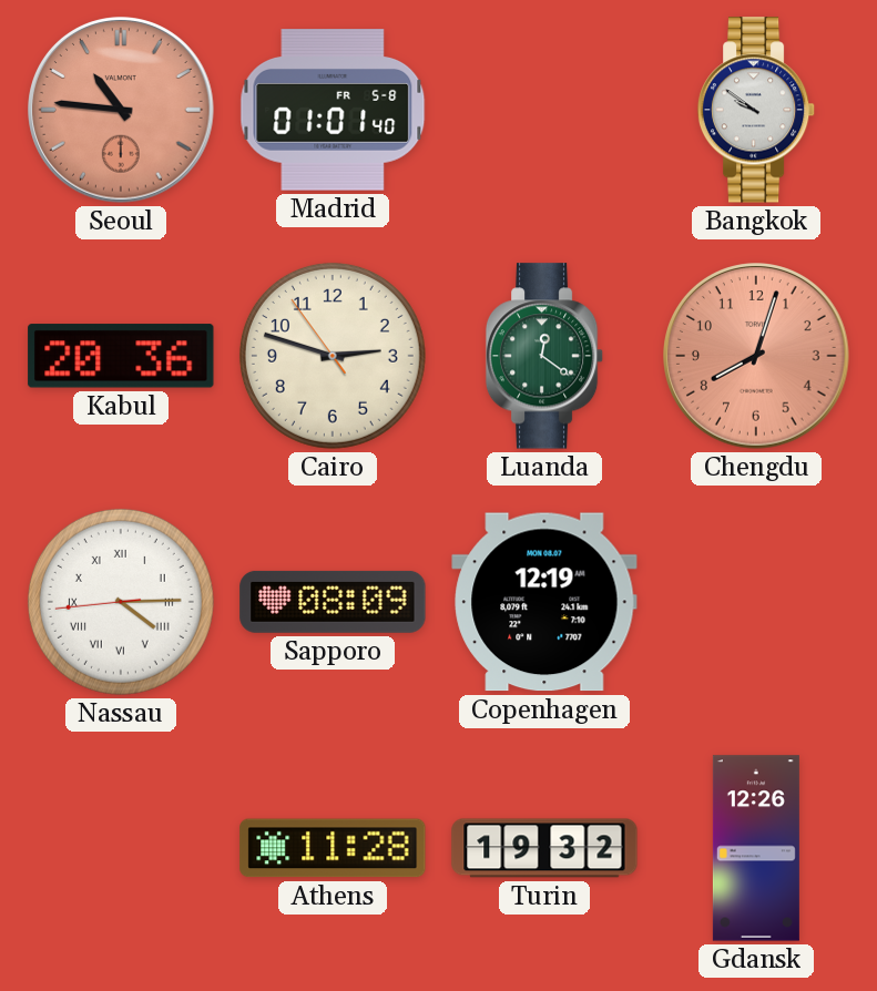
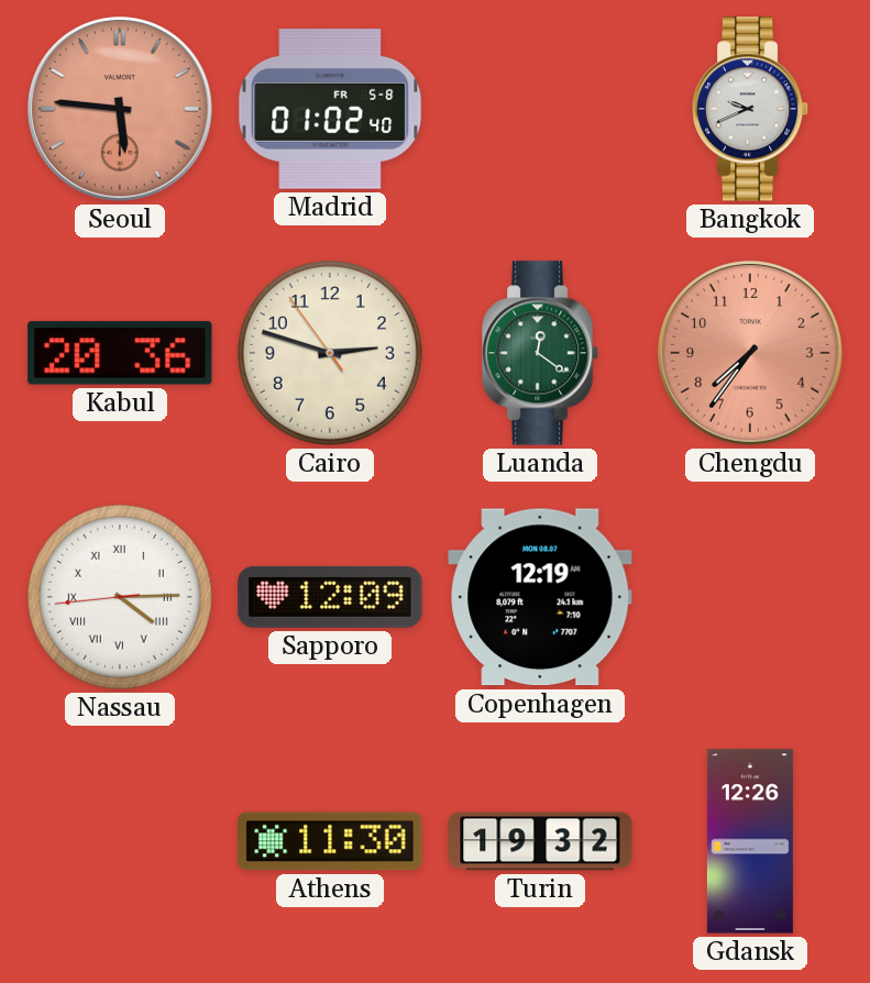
Seoul: 10:46 -> 5:46 (120, 109)
Madrid: 01:01 -> 01:02 (330, 109)
Bangkok: 9:51 -> 9:41 (750, 109)
Chengdu: 8:03 -> 7:36 (750, 353)
Sapporo: 08:09 -> 12:09 (330, 597)
Athens: 11:28 -> 11:30 (330, 841)
